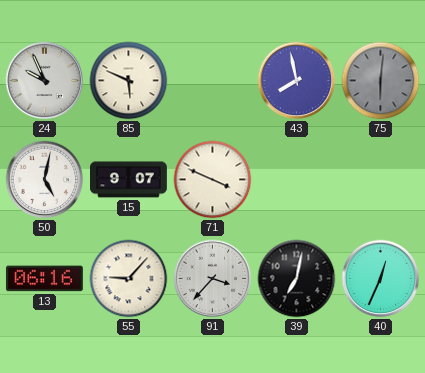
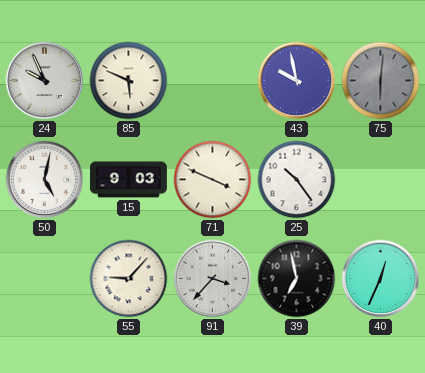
43: 7:58 -> 9:58 (297, 81)
15: 9:07 -> 9:03 (129, 180)
25: none -> 10:24 (297, 180)
13: 06:16 -> none (44, 279)
39: 7:02 -> 6:58 (297, 279)
